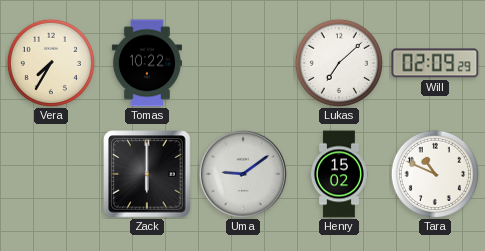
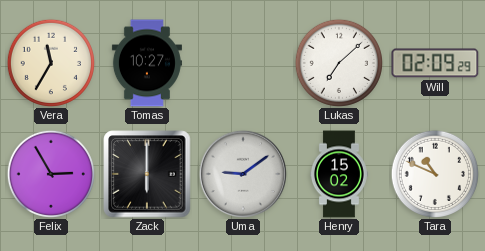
Vera: 7:35 -> 11:35 (51, 63)
Tomas: 10:22 -> 10:27 (147, 63)
Felix: none -> 2:55 (51, 174)
